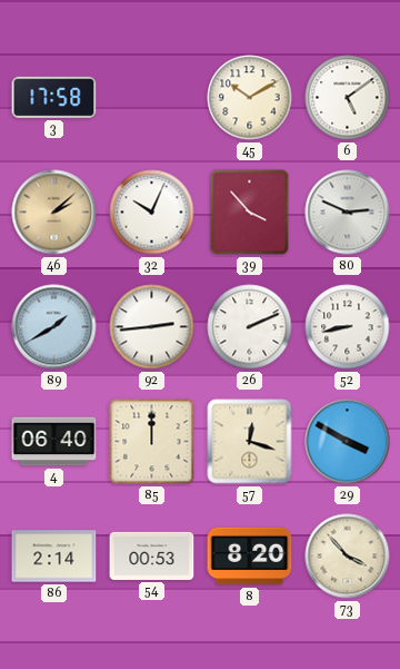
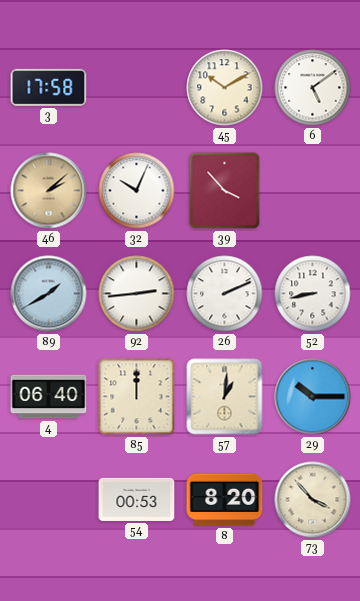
80: 2:49 -> none (348, 213)
57: 12:18 -> 1:01 (225, 397)
29: 3:50 -> 10:15 (313, 397)
86: 2:14 -> none (54, 557)
